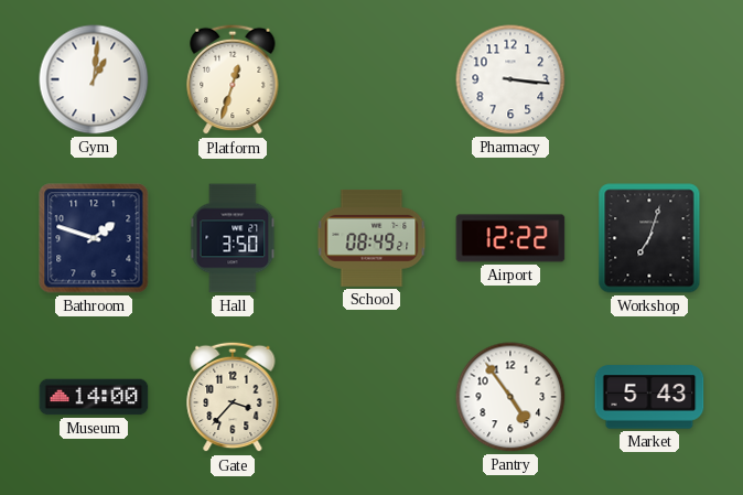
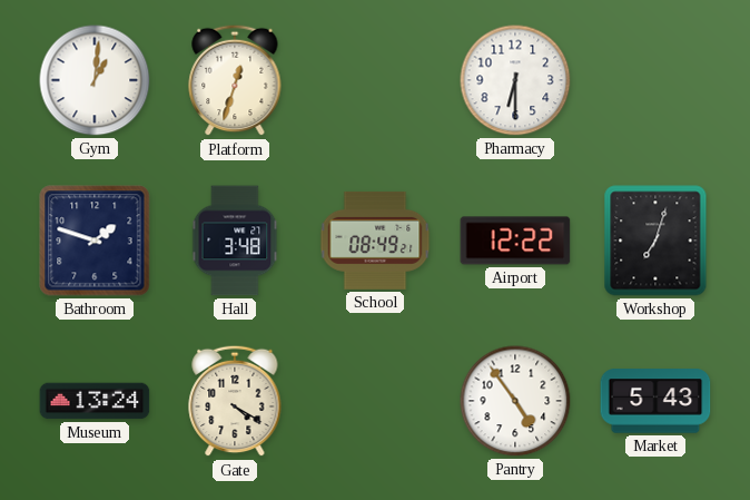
Pharmacy: 3:16 -> 6:30 (515, 80)
Hall: 3:50 -> 3:48 (235, 241)
Museum: 14:00 -> 13:24 (95, 401)
Gate: 3:37 -> 4:20 (235, 401)
